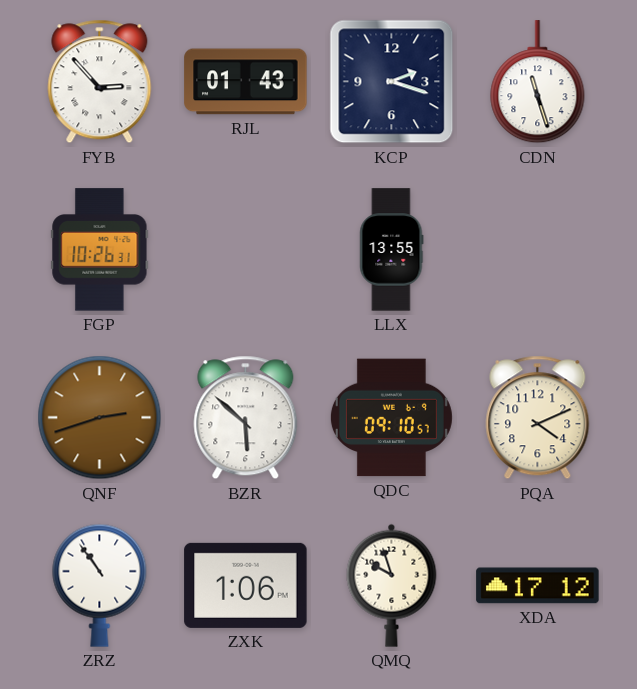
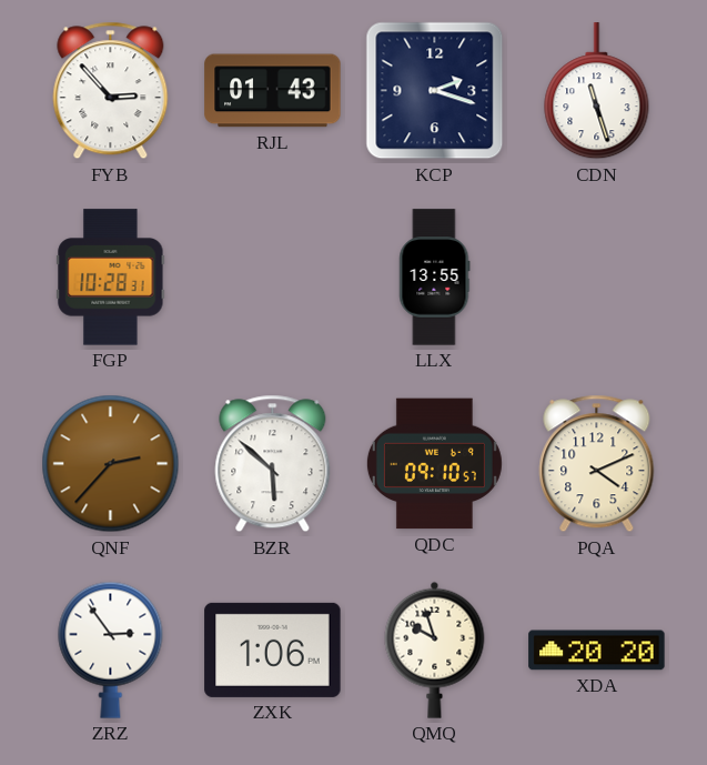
FGP: 10:26 -> 10:28 (111, 278)
QNF: 2:42 -> 2:37 (111, 464)
ZRZ: 10:54 -> 2:54 (111, 650)
XDA: 17:12 -> 20:20 (597, 651)
